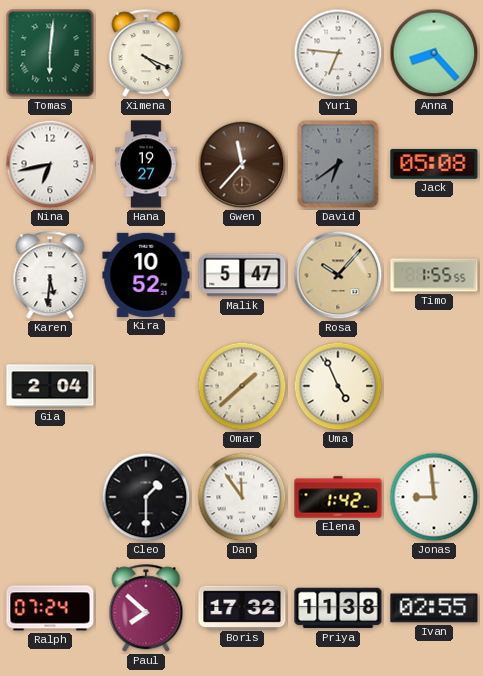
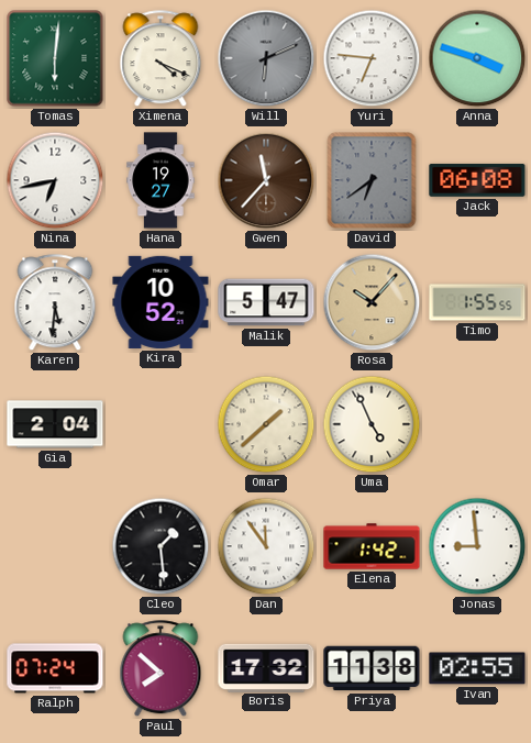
Will: none -> 6:11 (266, 58)
Anna: 8:23 -> 3:48 (477, 58)
Jack: 05:08 -> 06:08 (477, 180)
Cleo: 1:30 -> 1:29 (161, 546)
